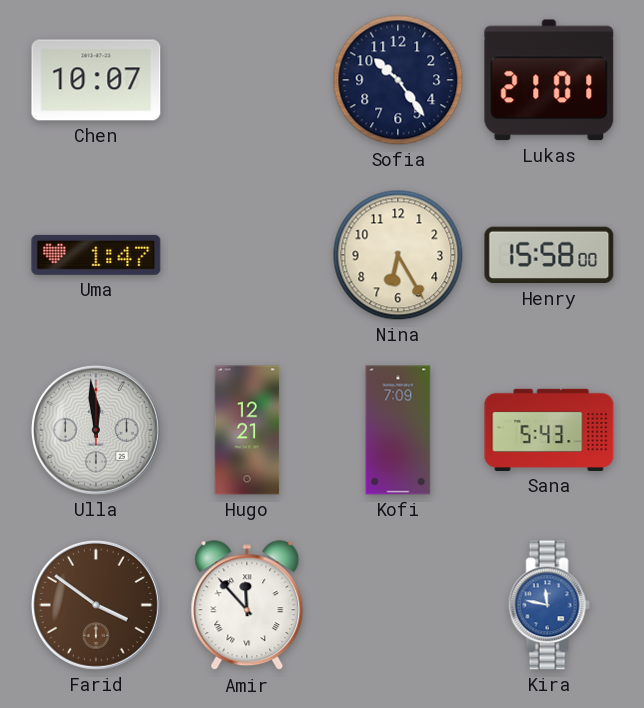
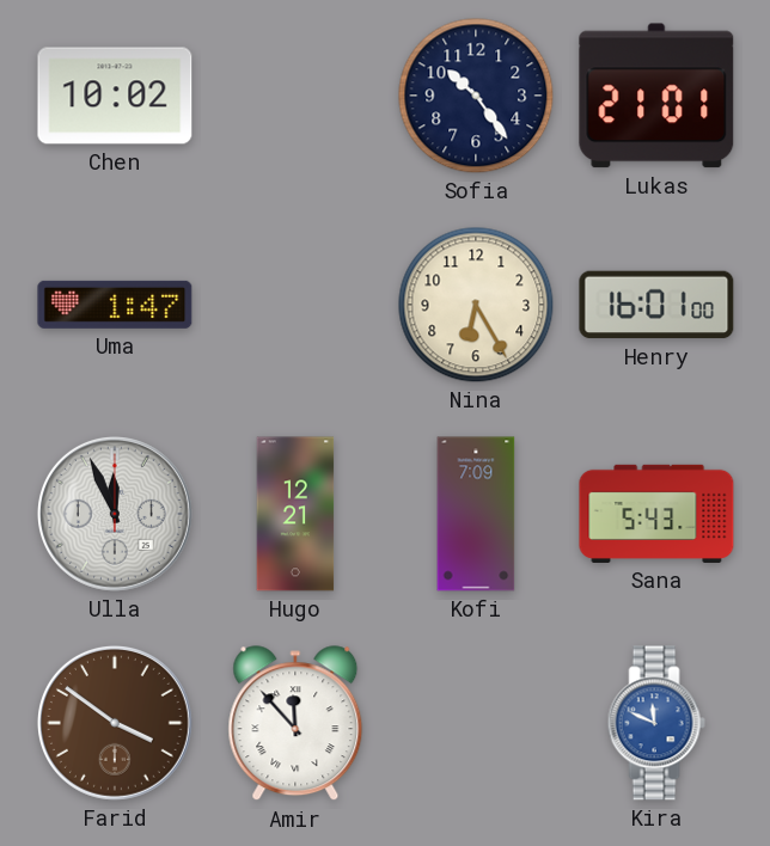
Chen: 10:07 -> 10:02 (115, 96)
Henry: 15:58 -> 16:01 (656, 305)
Ulla: 11:59 -> 11:56 (115, 514)
Kira: 11:47 -> 11:49 (656, 723)
